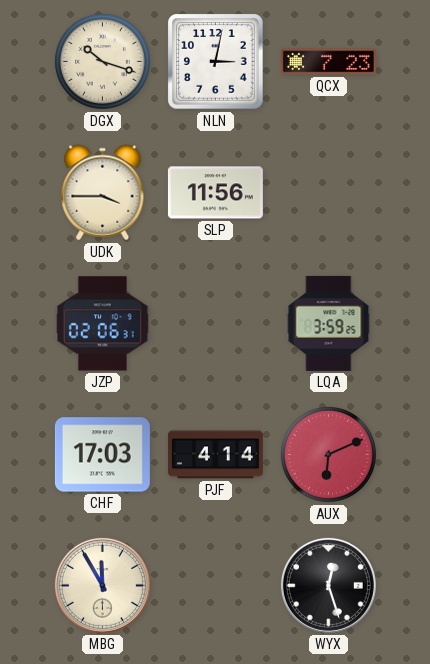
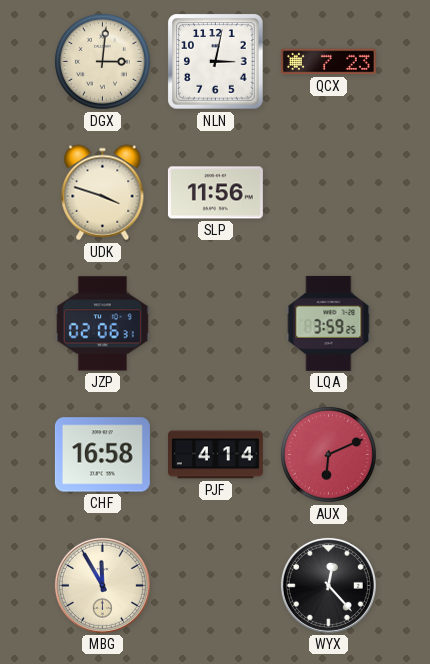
DGX: 10:18 -> 3:01 (102, 61)
UDK: 3:45 -> 3:48 (103, 193)
CHF: 17:03 -> 16:58 (102, 455)
WYX: 12:27 -> 12:23 (328, 585)
